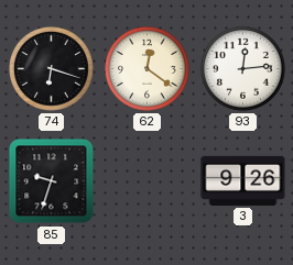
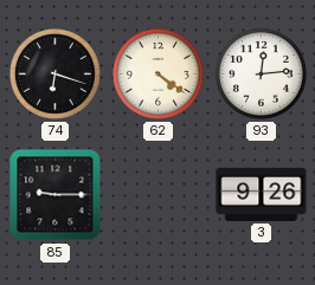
62: 12:21 -> 4:21 (157, 73)
85: 9:33 -> 9:15 (56, 195)
